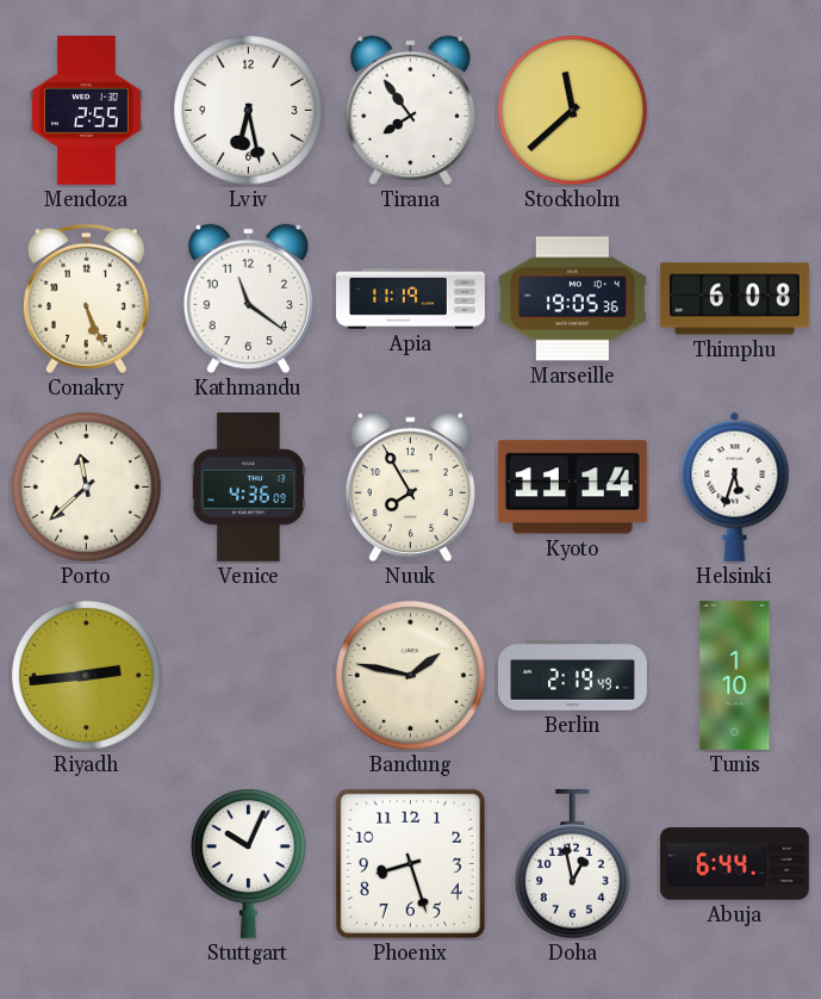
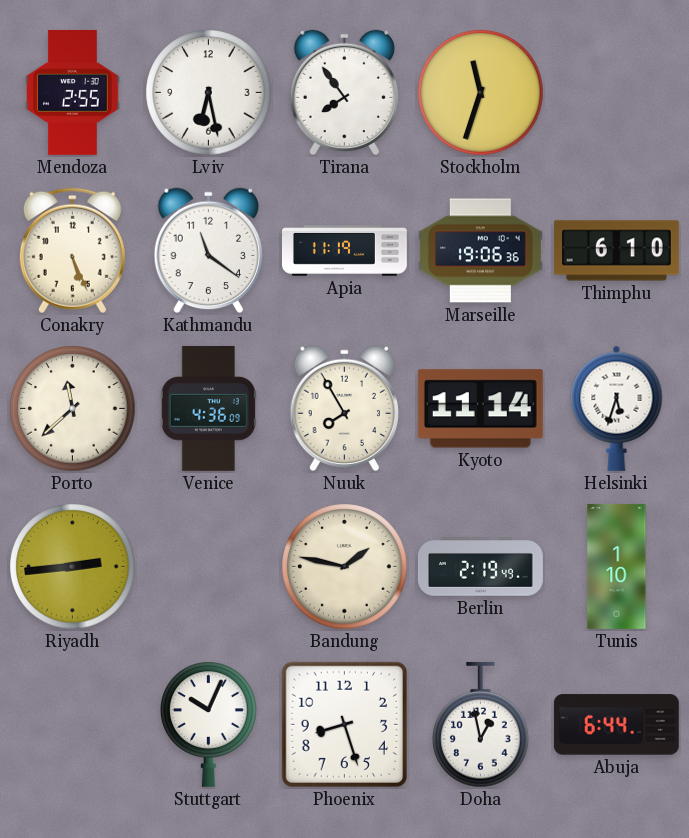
Stockholm: 11:38 -> 11:33 (481, 93)
Marseille: 19:05 -> 19:06 (480, 251)
Thimphu: 6:08 -> 6:10 (616, 251)
